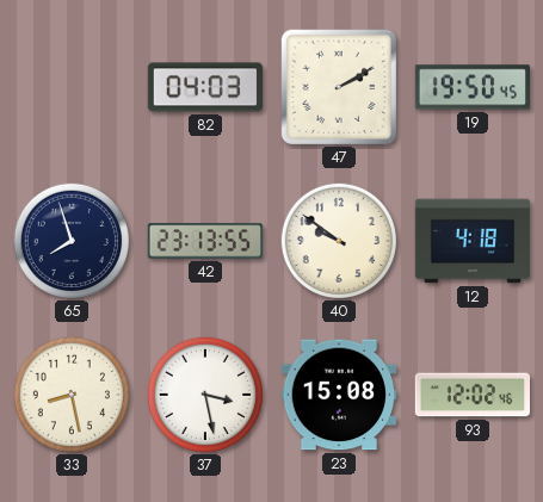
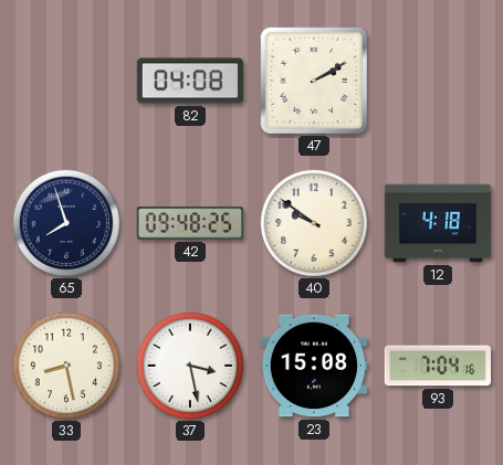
82: 04:03 -> 04:08 (189, 81)
19: 19:50 -> none (471, 87)
42: 23:13 -> 09:48 (189, 223)
93: 12:02 -> 7:04 (437, 366)
